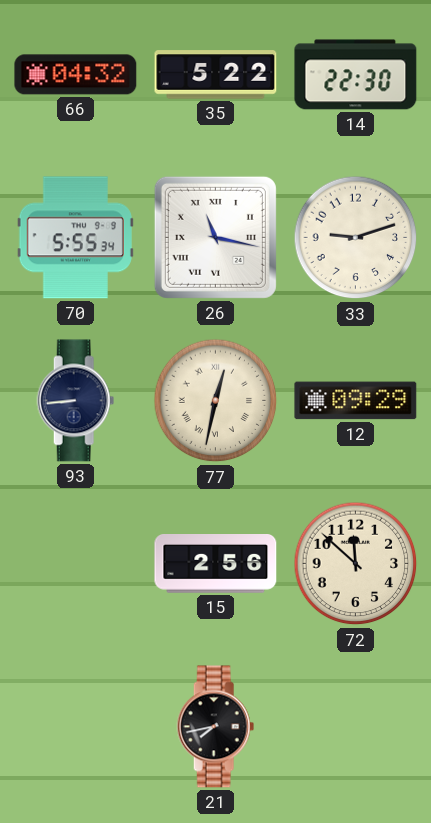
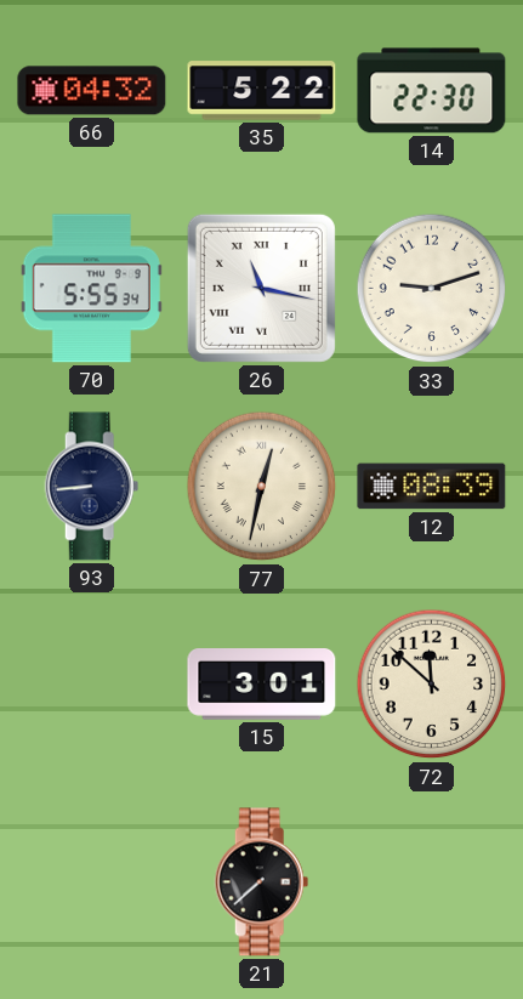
12: 09:29 -> 08:39 (432, 487)
15: 2:56 -> 3:01 (262, 685)
21: 7:43 -> 7:38 (262, 882)
